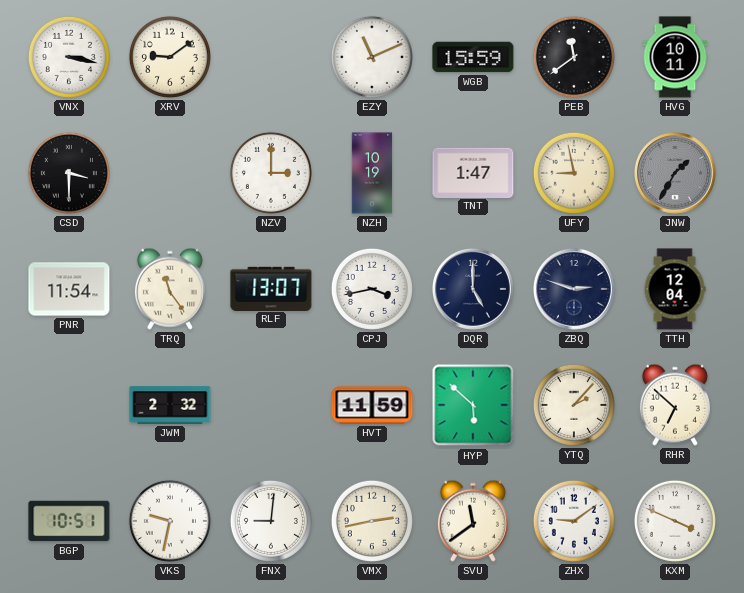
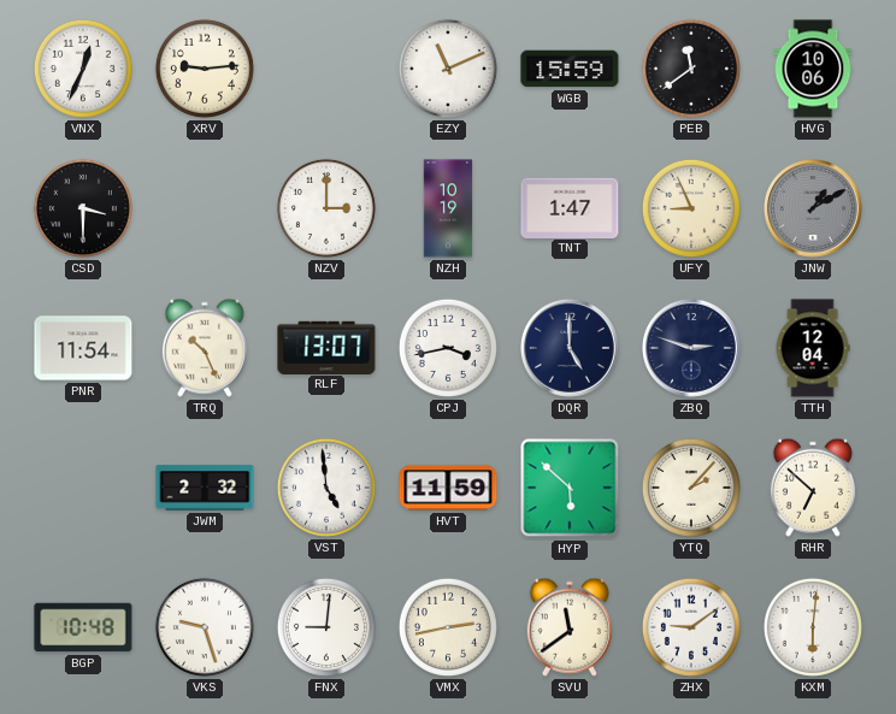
VNX: 3:17 -> 12:34 (83, 69)
XRV: 9:09 -> 9:14 (205, 69)
HVG: 10:11 -> 10:06 (813, 69)
UFY: 8:58 -> 8:56 (691, 208)
JNW: 1:35 -> 1:10 (813, 208)
TRQ: 11:24 -> 10:26 (205, 348)
VST: none -> 4:59 (326, 488)
BGP: 10:51 -> 10:48 (83, 627)
VKS: 9:32 -> 9:27 (205, 627)
KXM: 3:49 -> 6:01 (813, 627)
